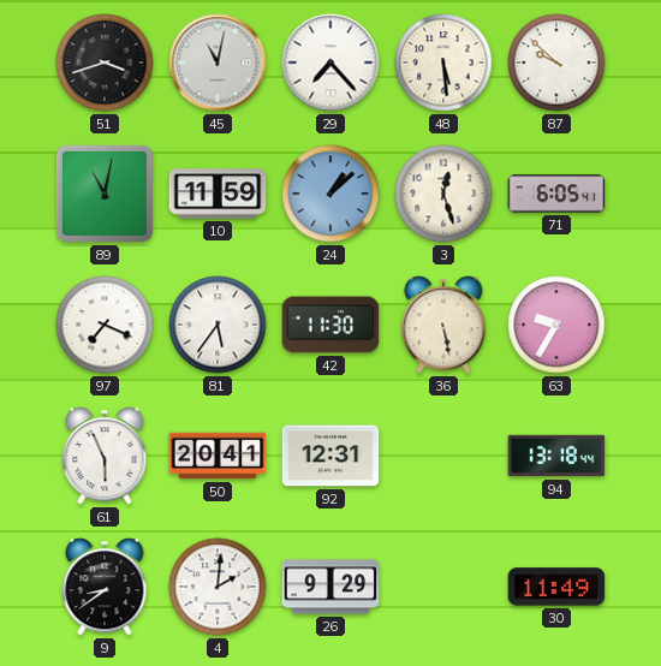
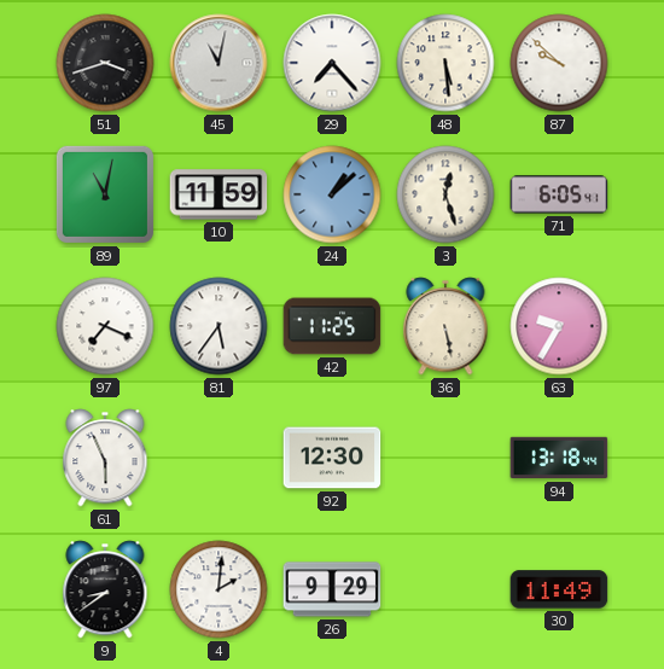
42: 11:30 -> 11:25 (332, 326)
50: 20:41 -> none (218, 456)
92: 12:31 -> 12:30 (332, 458)
